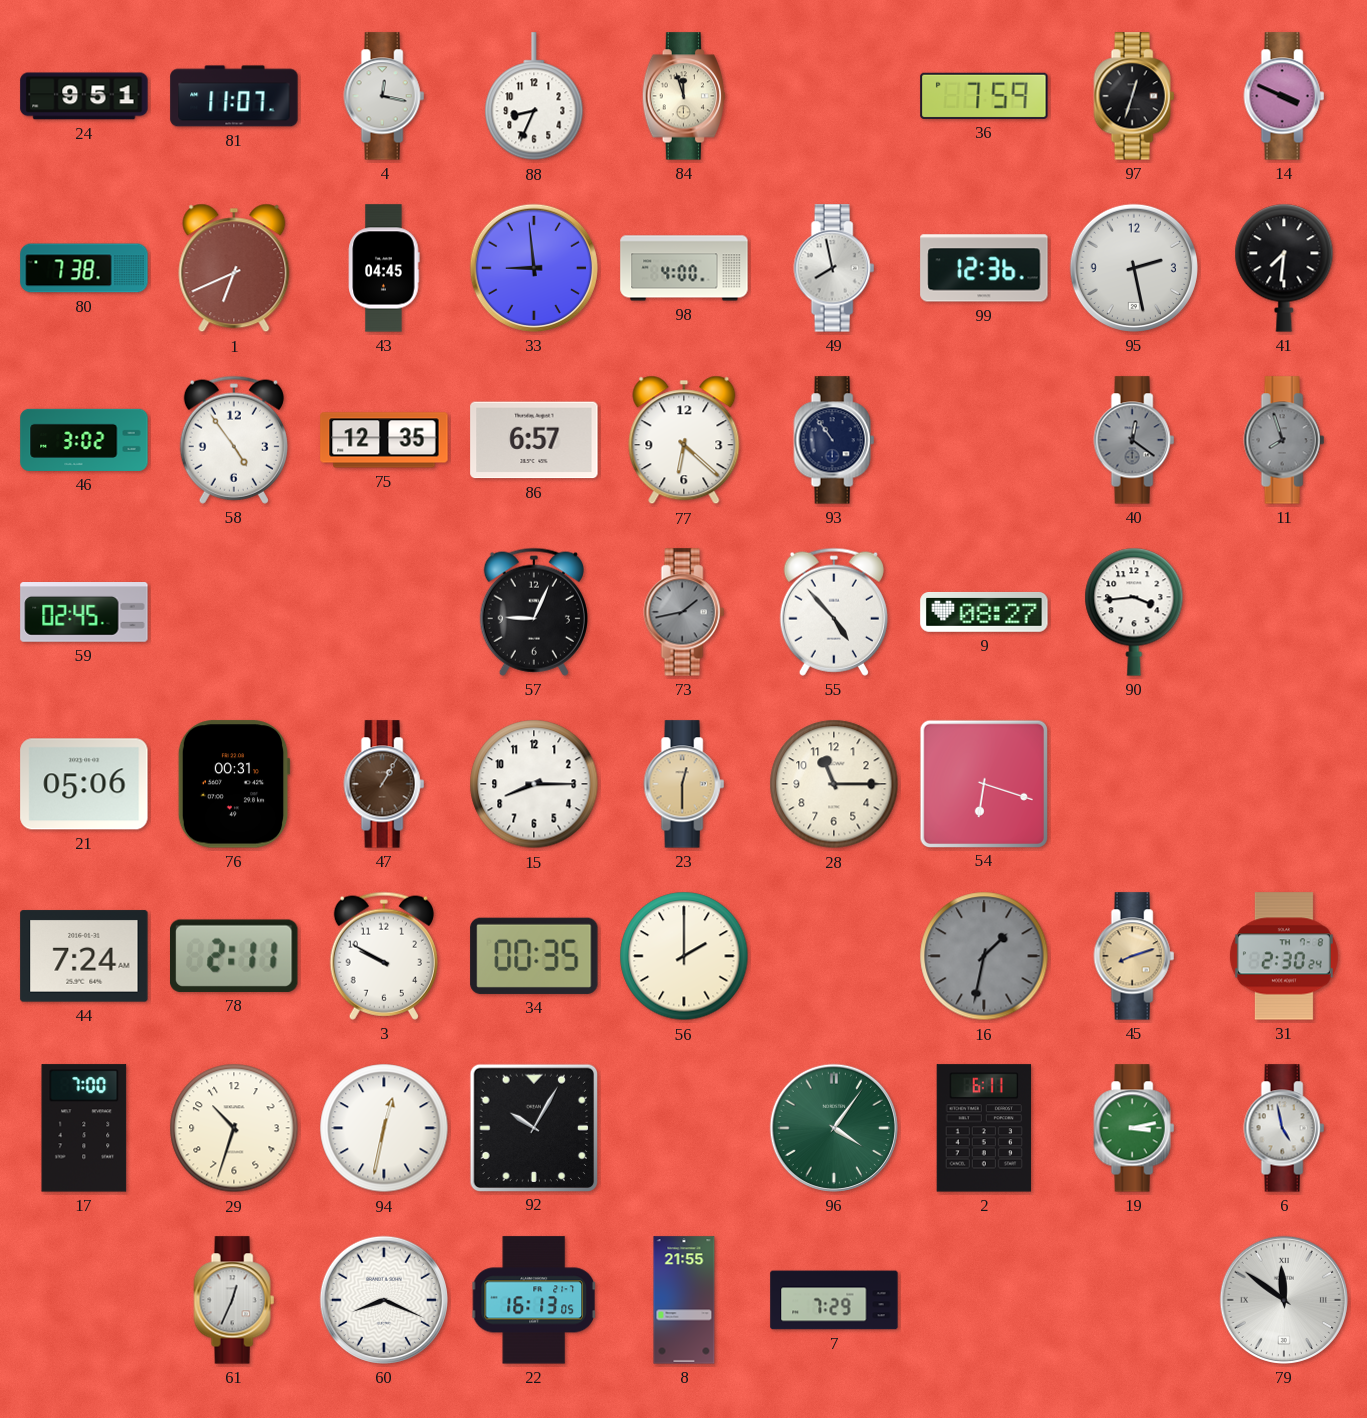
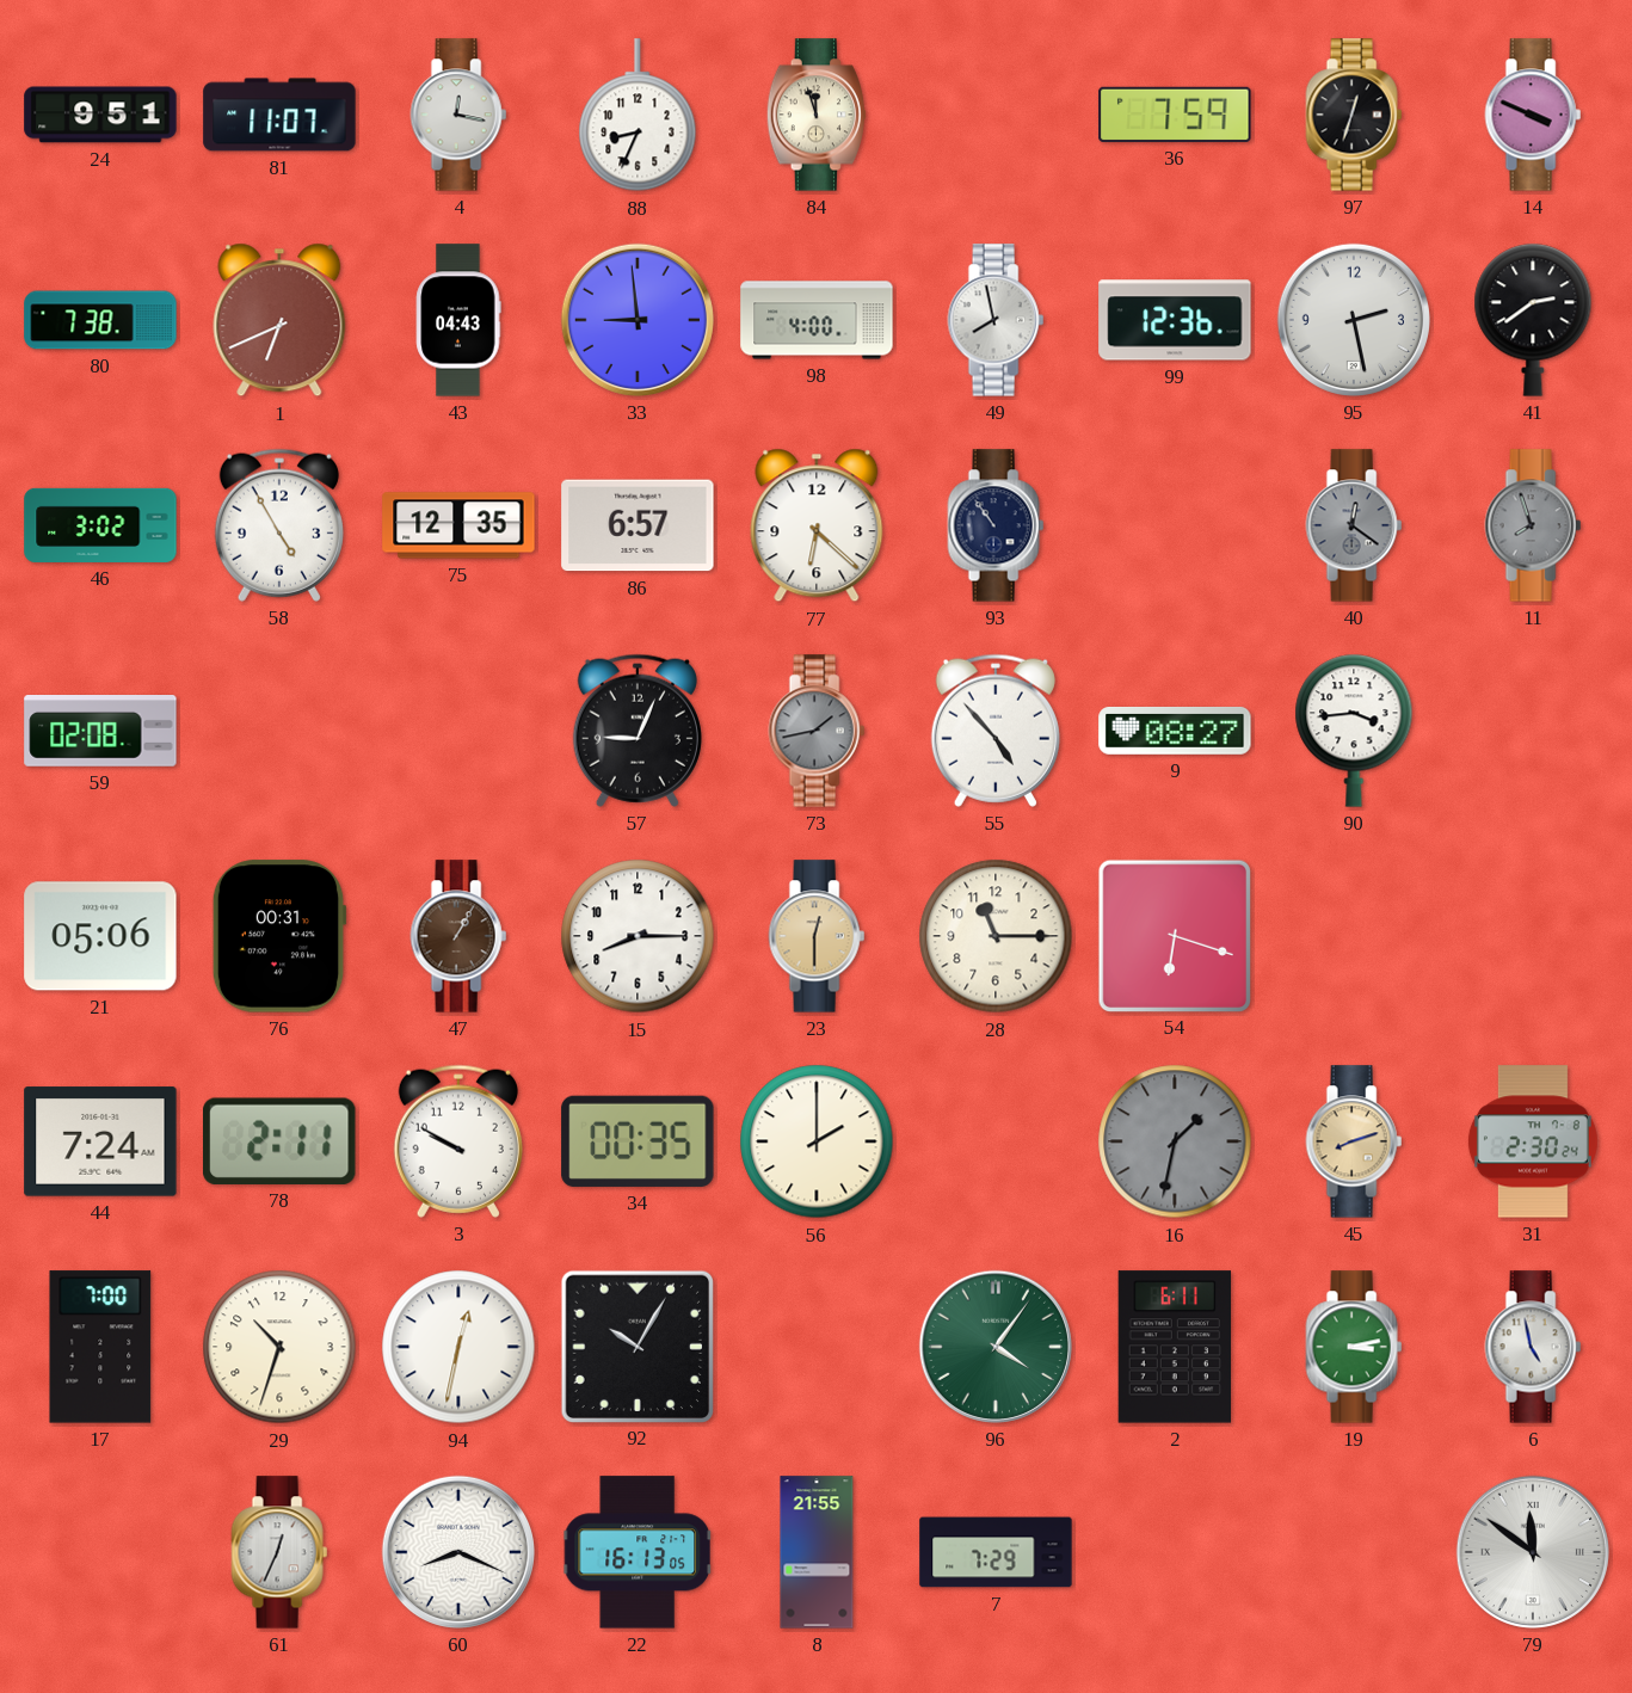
43: 04:45 -> 04:43 (458, 320)
41: 7:31 -> 2:39 (1533, 320)
58: 4:54 -> 4:55 (279, 525)
59: 02:45 -> 02:08 (100, 732)
